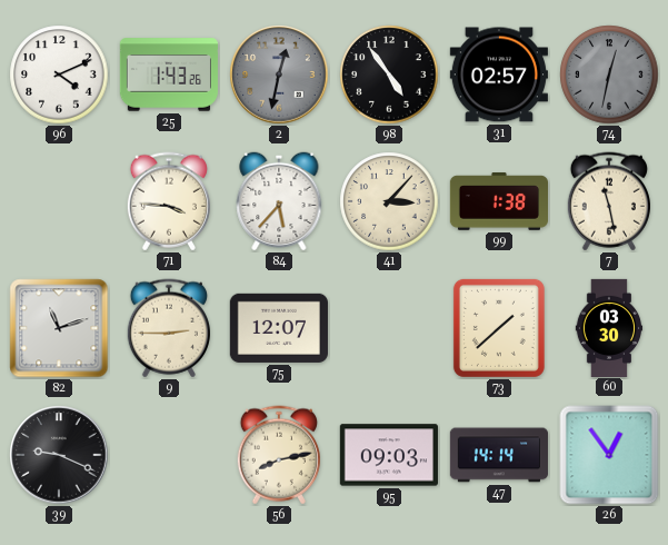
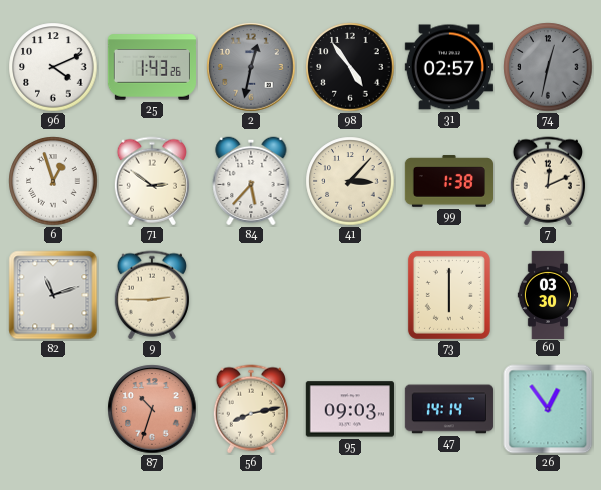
6: none -> 12:57 (53, 181)
71: 3:46 -> 2:51 (152, 181)
7: 11:28 -> 12:11 (548, 181)
75: 12:07 -> none (279, 328)
73: 1:38 -> 6:00 (449, 295)
39: 9:19 -> none (59, 455)
87: none -> 10:33 (152, 409)
